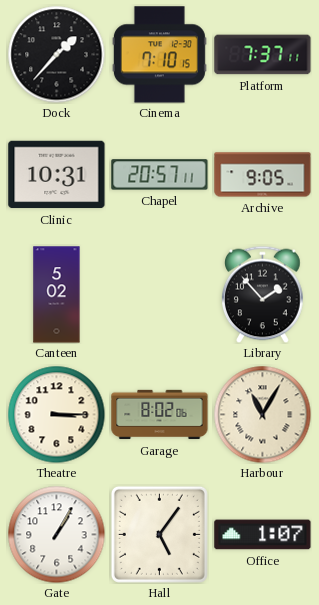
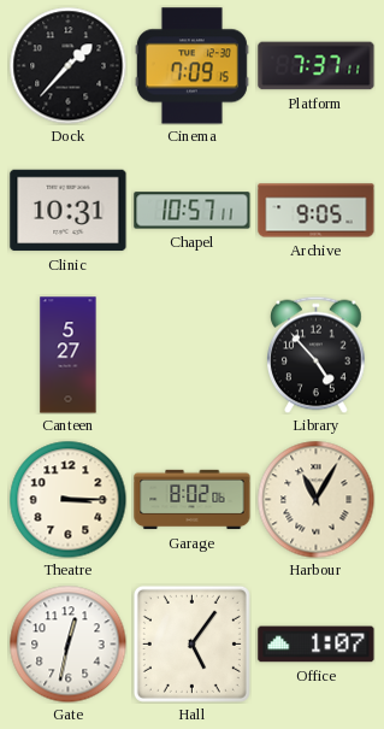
Cinema: 7:10 -> 7:09 (191, 66)
Chapel: 20:57 -> 10:57 (193, 211)
Canteen: 5:02 -> 5:27 (69, 355)
Library: 1:53 -> 4:53 (317, 354)
Gate: 1:05 -> 12:32 (67, 643)
